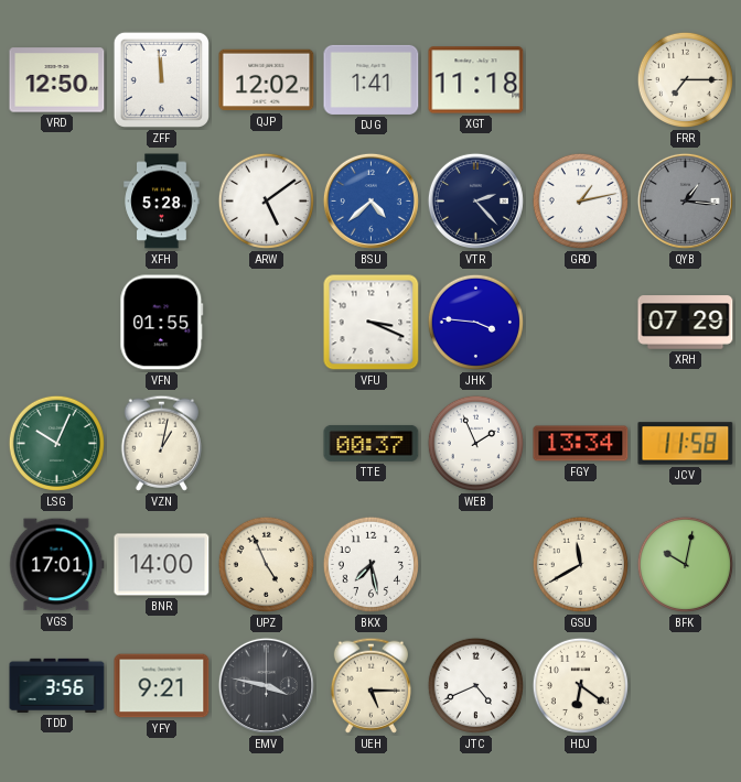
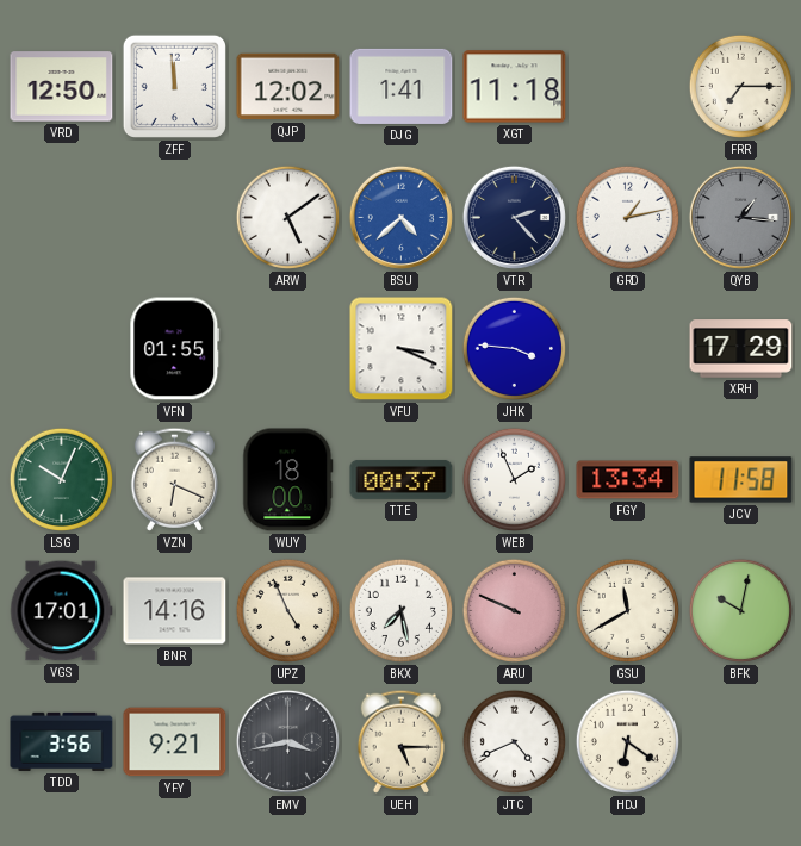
XFH: 5:28 -> none (162, 202)
XRH: 07:29 -> 17:29 (741, 349)
VZN: 1:02 -> 6:19 (174, 479)
WUY: none -> 18:00 (288, 480)
BNR: 14:00 -> 14:16 (175, 611)
ARU: none -> 9:49 (514, 610)
EMV: 3:47 -> 3:43 (287, 741)
